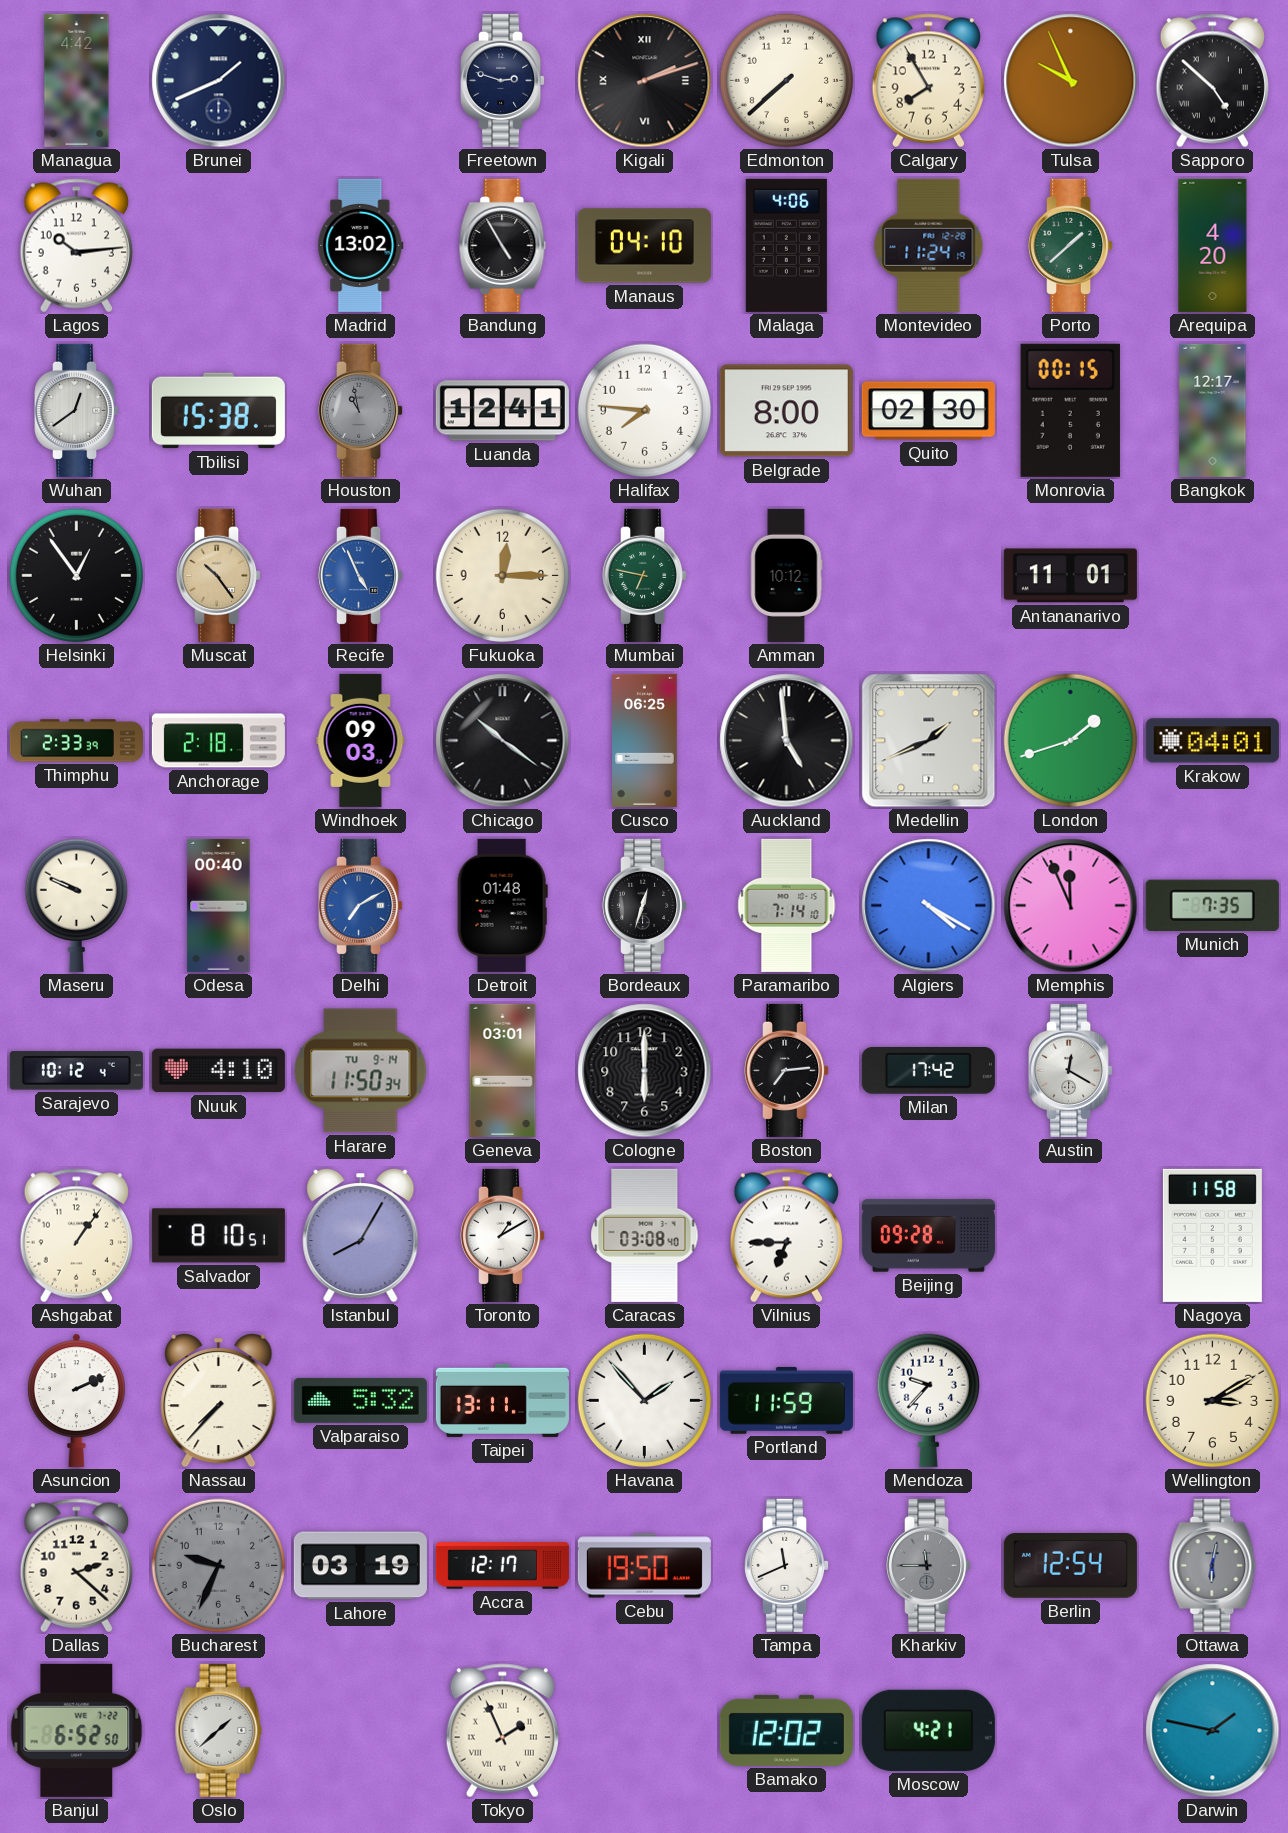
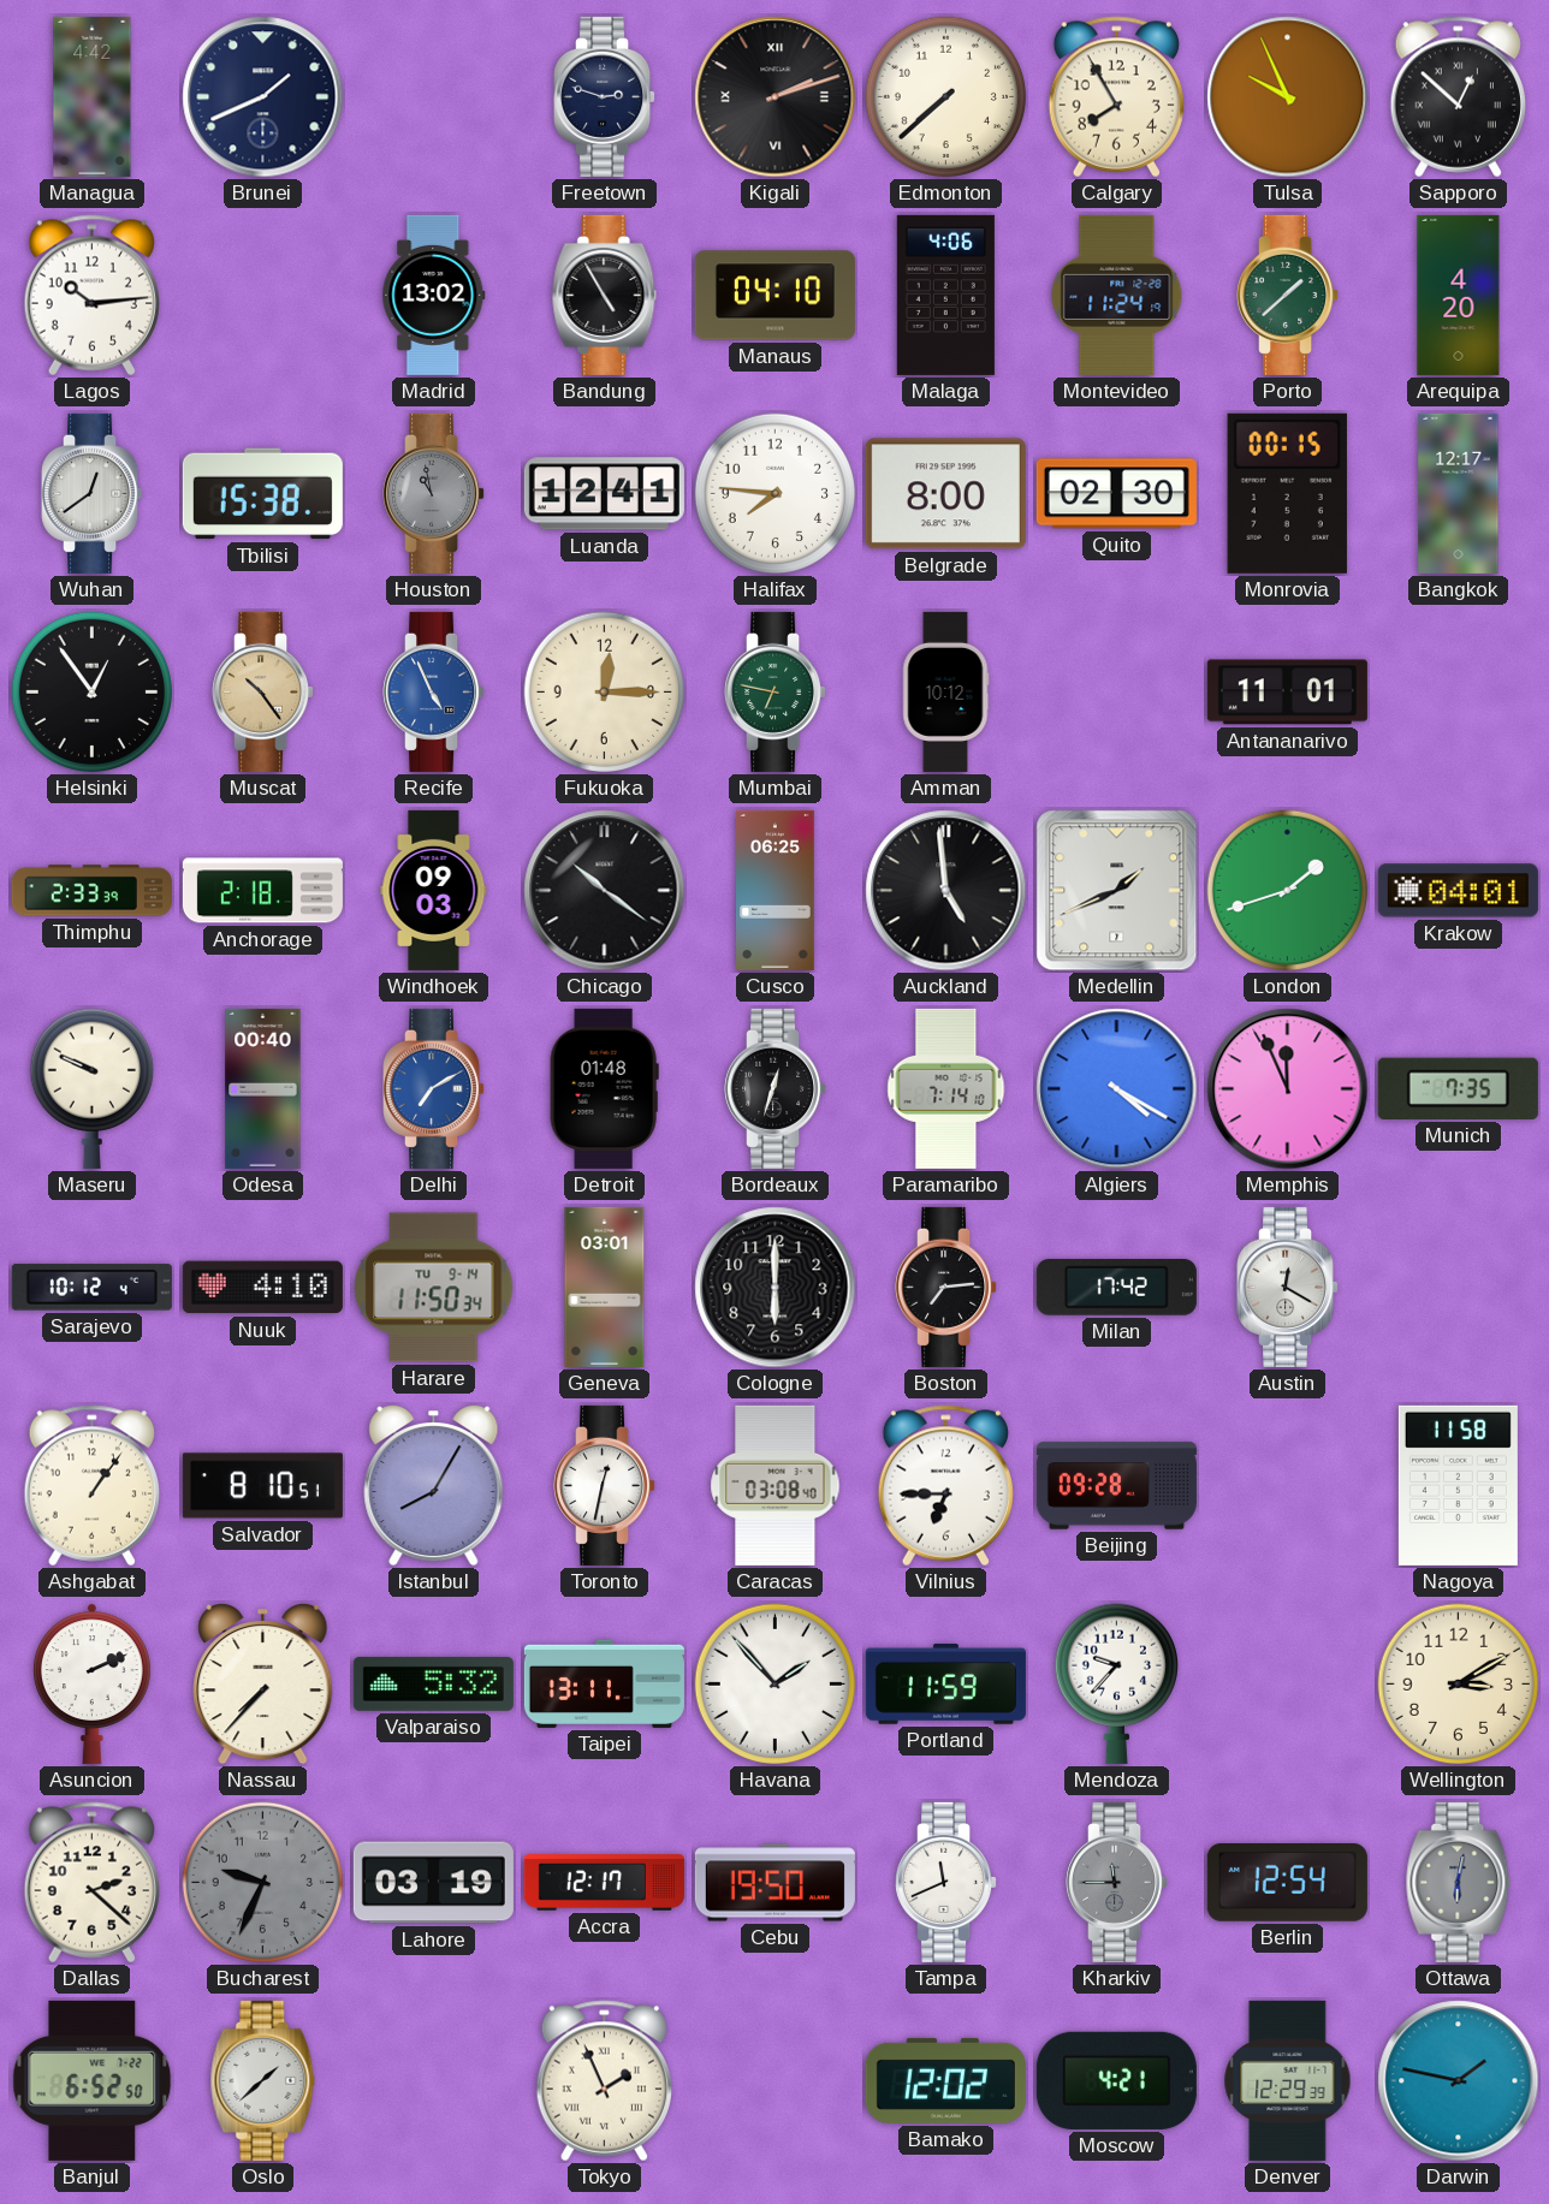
Sapporo: 4:52 -> 12:52 (1458, 97)
Toronto: 1:10 -> 12:32 (605, 1485)
Denver: none -> 12:29 (1288, 2080)
